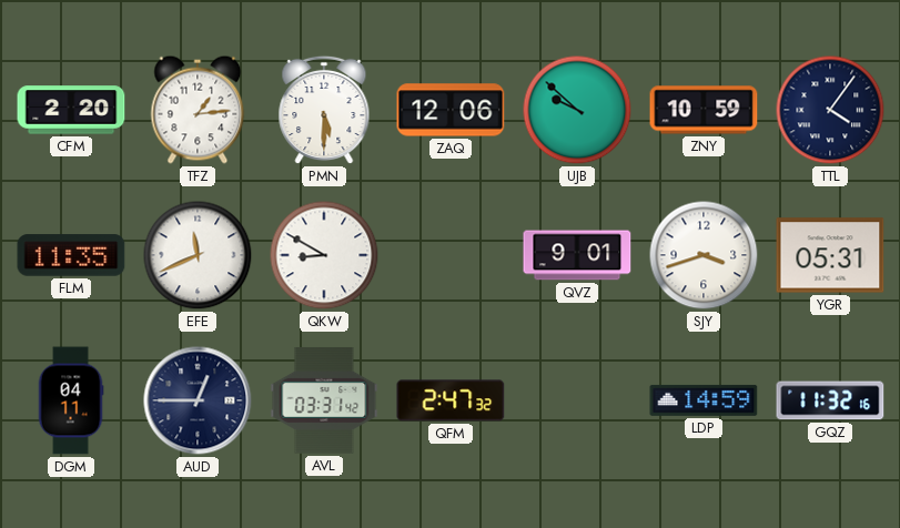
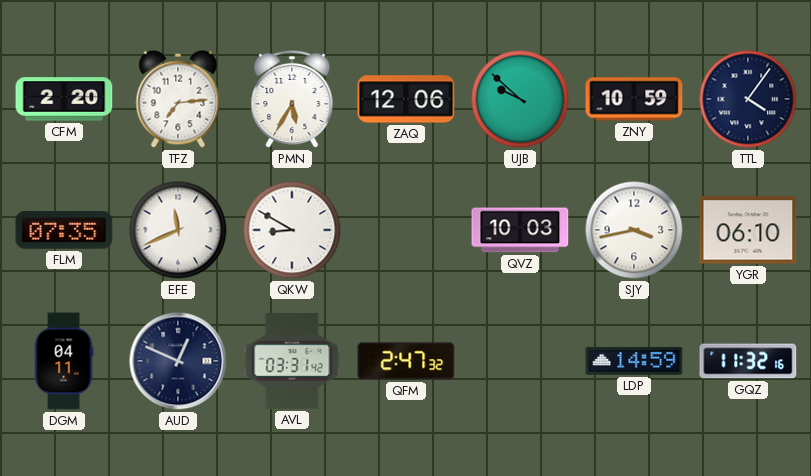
TFZ: 1:14 -> 7:14 (178, 99)
PMN: 5:30 -> 5:35 (292, 99)
FLM: 11:35 -> 07:35 (64, 230)
QVZ: 9:01 -> 10:03 (520, 230)
SJY: 3:42 -> 3:43 (634, 230)
YGR: 05:31 -> 06:10 (748, 230)
AUD: 12:45 -> 12:49 (178, 361)
